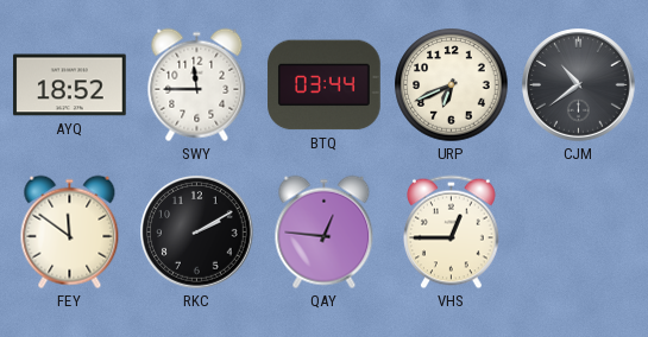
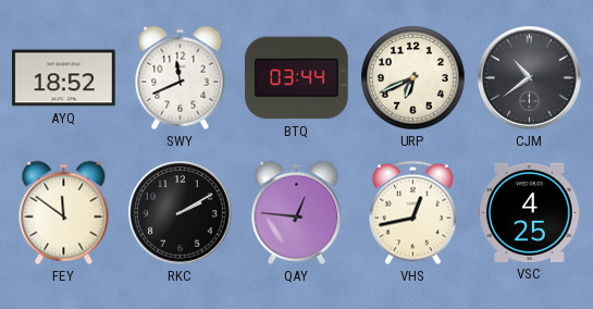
SWY: 11:45 -> 11:41 (181, 78)
VHS: 12:45 -> 12:43 (413, 213)
VSC: none -> 4:25 (530, 212)
